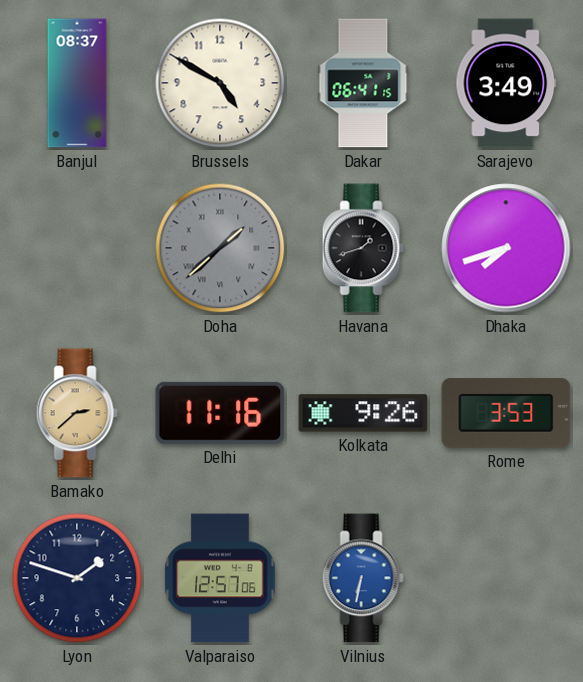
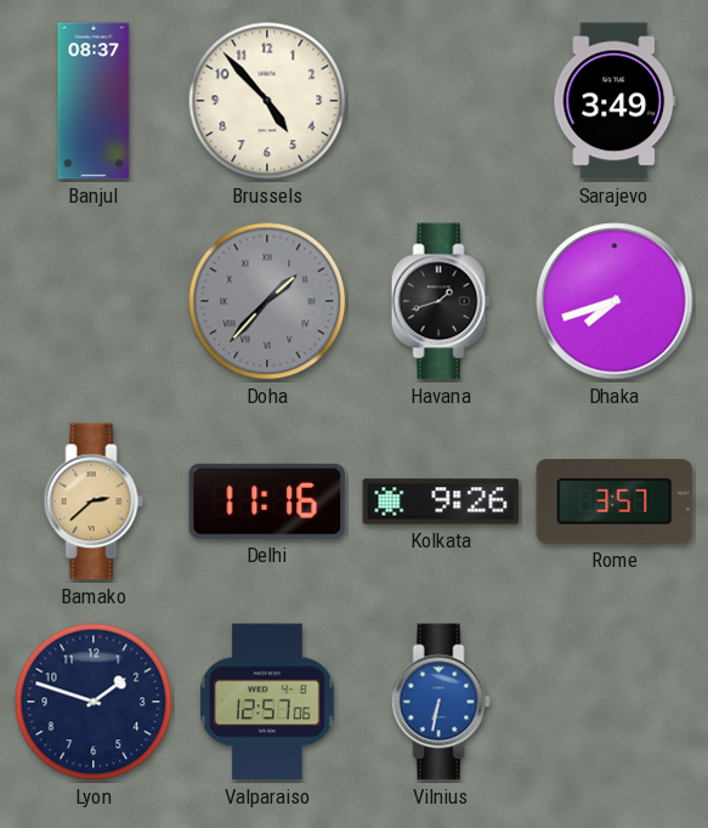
Brussels: 4:50 -> 4:53 (267, 101)
Dakar: 06:41 -> none (363, 83)
Doha: 1:38 -> 1:37 (267, 301)
Rome: 3:53 -> 3:57 (614, 501)
